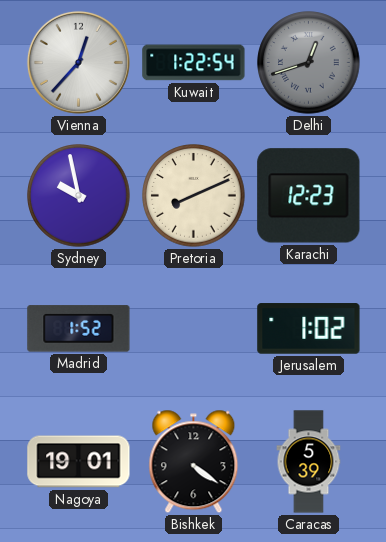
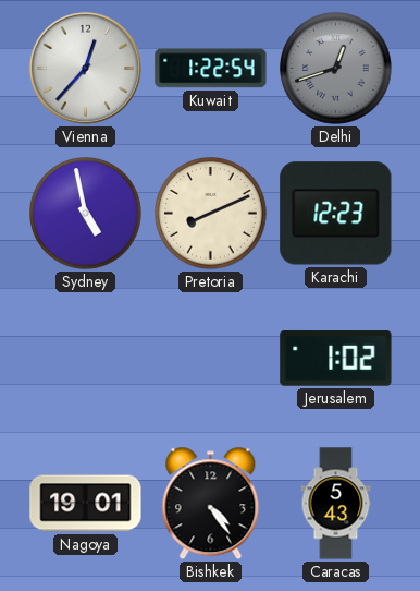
Sydney: 9:58 -> 4:58 (86, 214)
Madrid: 1:52 -> none (79, 329)
Bishkek: 4:21 -> 4:24 (211, 504)
Caracas: 5:39 -> 5:43 (336, 504)
